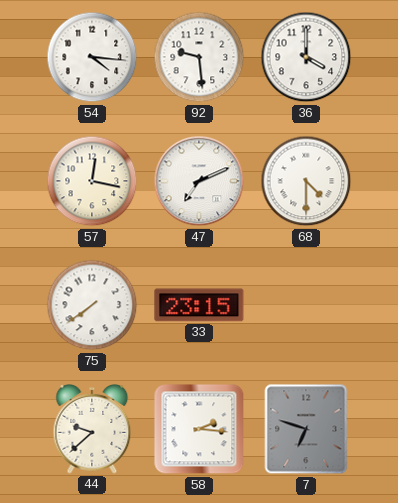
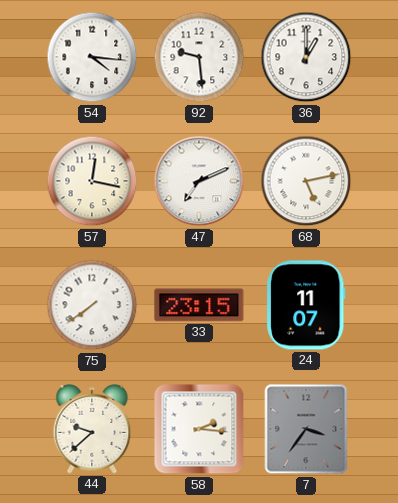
36: 4:00 -> 1:00 (306, 57)
68: 4:30 -> 5:13 (306, 181)
24: none -> 11:07 (306, 305)
7: 6:48 -> 3:36 (306, 429)
